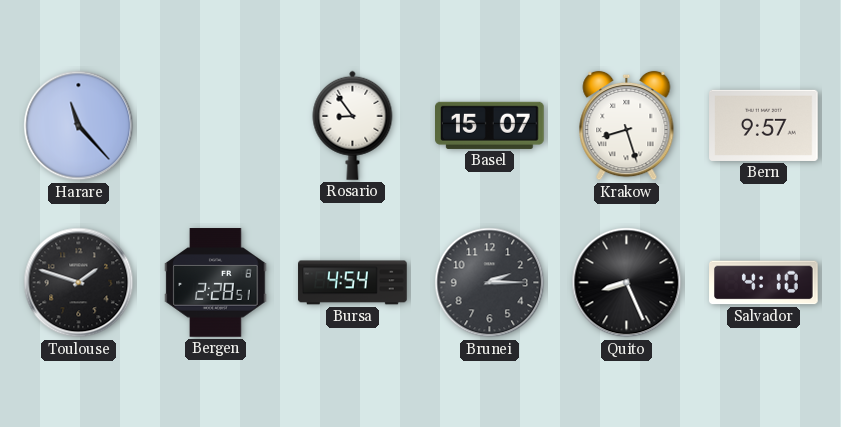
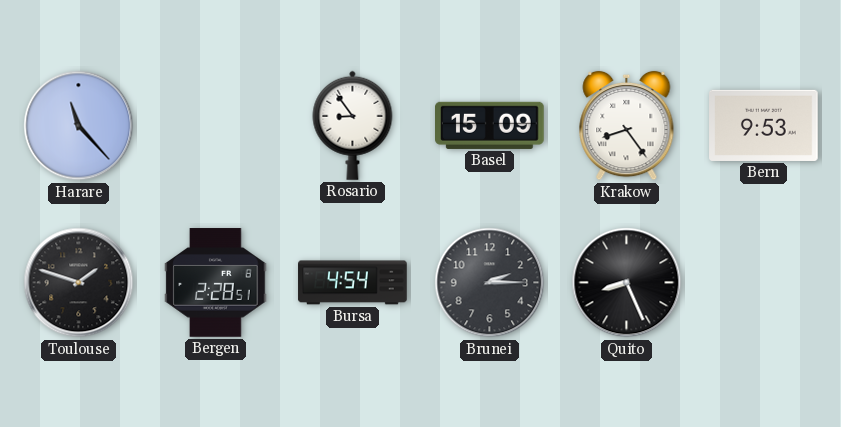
Basel: 15:07 -> 15:09 (490, 125)
Krakow: 8:27 -> 8:24 (627, 126)
Bern: 9:57 -> 9:53 (764, 125)
Salvador: 4:10 -> none (764, 283)
